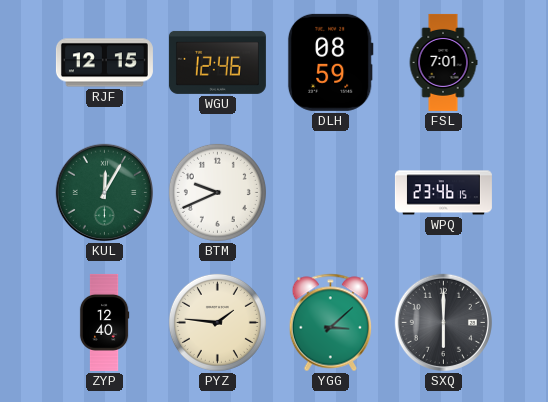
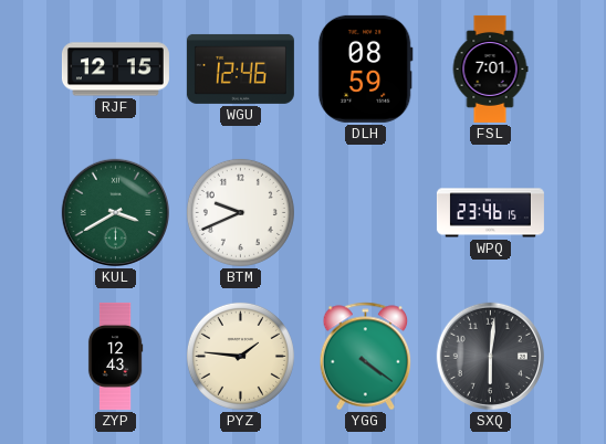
KUL: 12:05 -> 3:40 (115, 212)
ZYP: 12:40 -> 12:43 (115, 356)
YGG: 3:08 -> 4:21 (366, 357)
SXQ: 6:00 -> 6:01 (490, 356)
